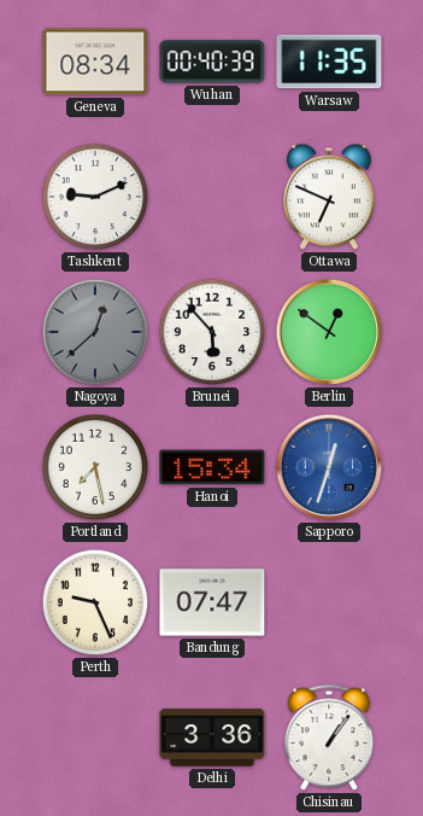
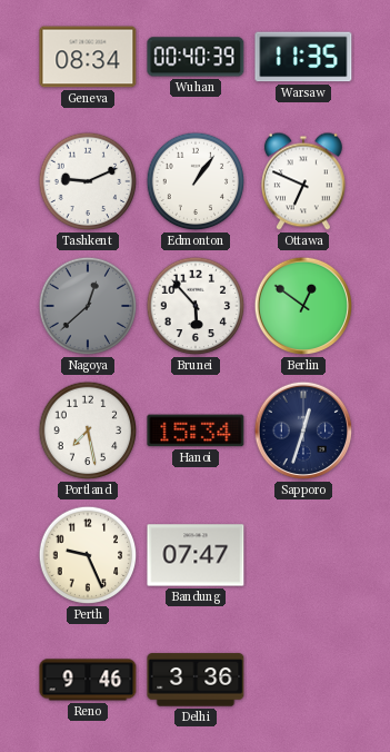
Edmonton: none -> 1:06 (196, 181)
Sapporo dial: blue -> navy (303, 431)
Reno: none -> 9:46 (88, 680)
Chisinau: 1:06 -> none (329, 739)
